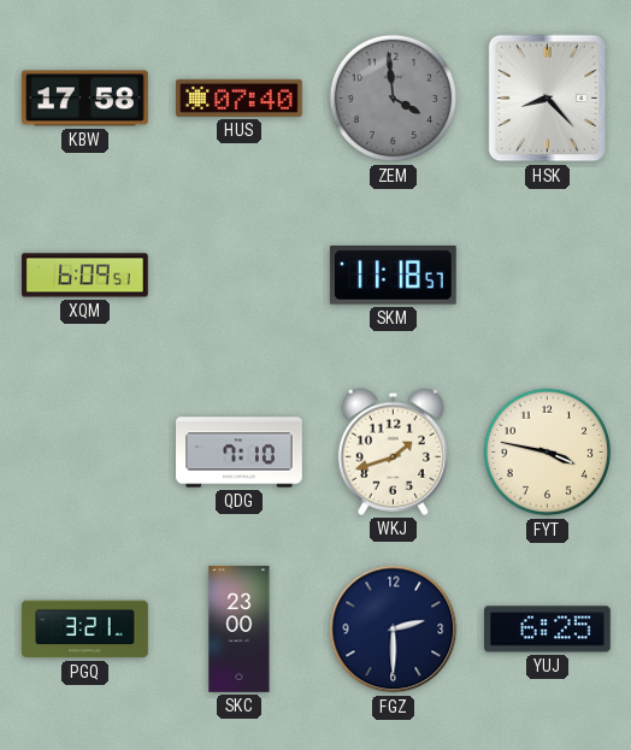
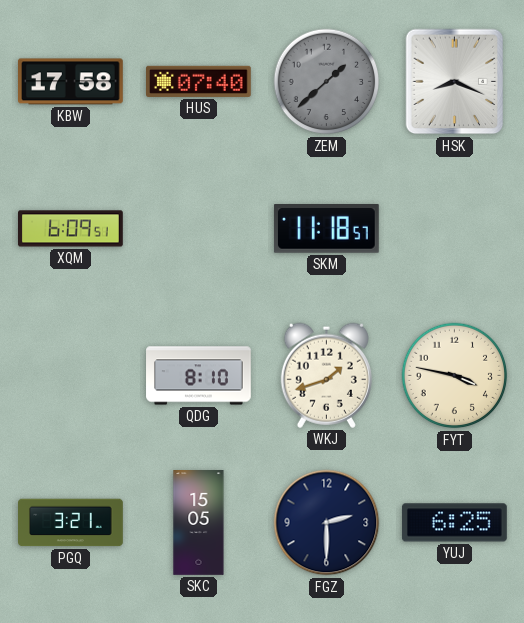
ZEM: 3:59 -> 1:38 (327, 82)
HSK: 8:23 -> 8:19 (455, 82)
QDG: 7:10 -> 8:10 (199, 376)
SKC: 23:00 -> 15:05 (199, 523)
